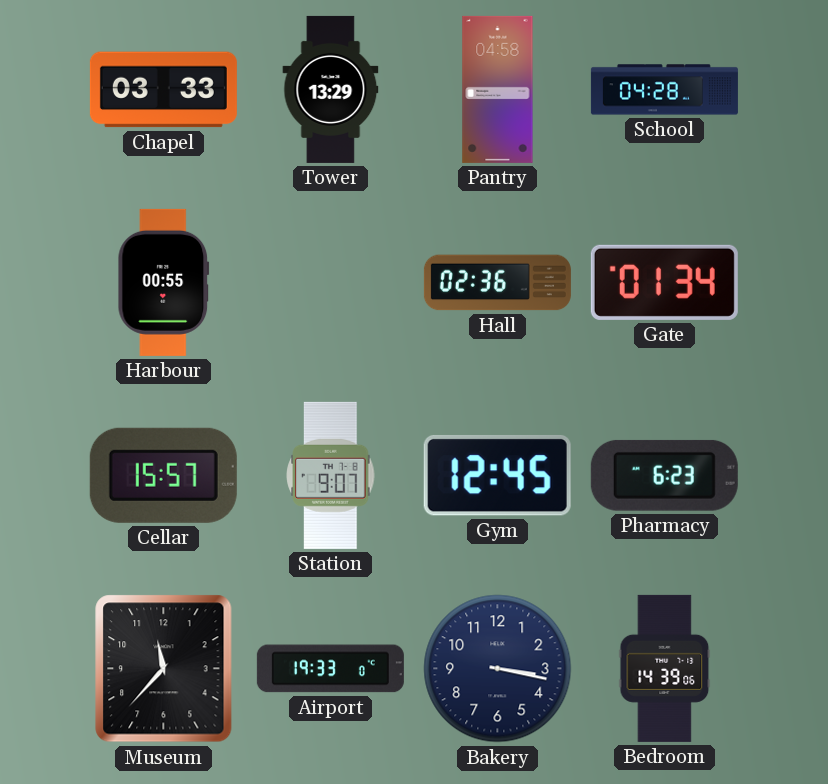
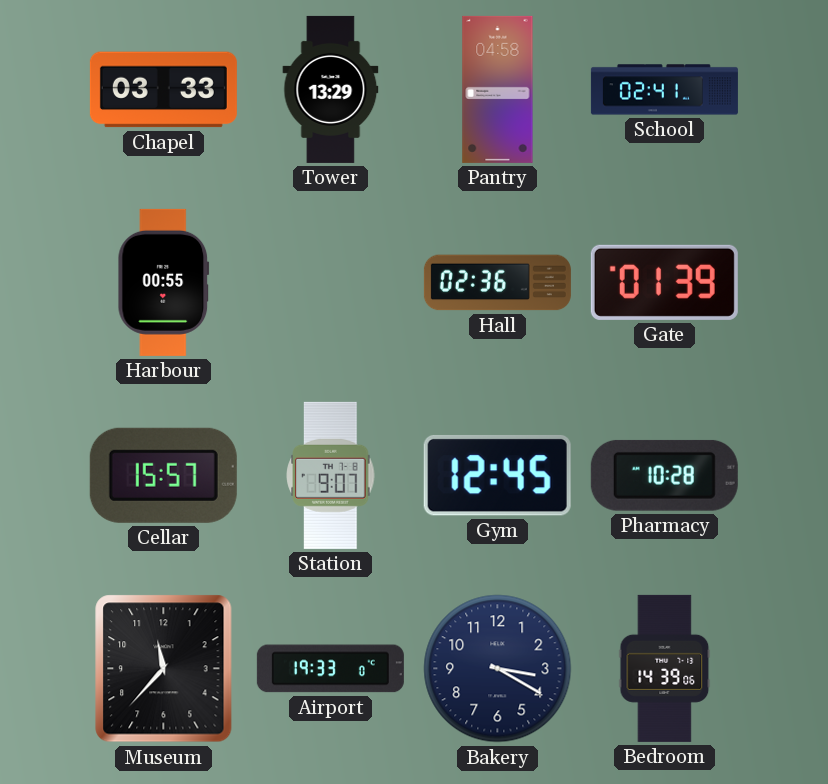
School: 04:28 -> 02:41 (664, 90)
Gate: 01:34 -> 01:39 (664, 282)
Pharmacy: 6:23 -> 10:28 (664, 475)
Bakery: 3:17 -> 3:20 (498, 669)
